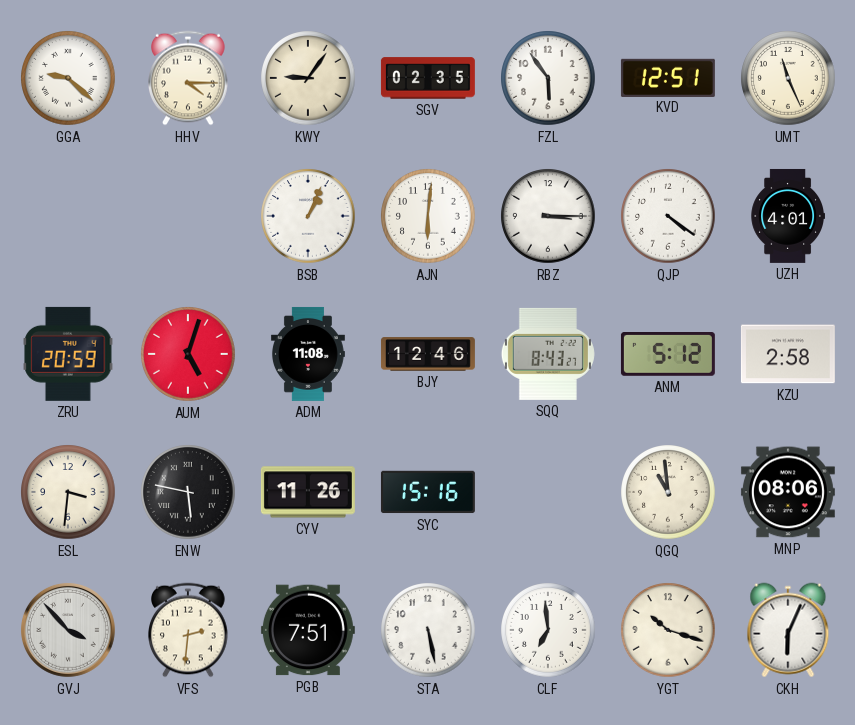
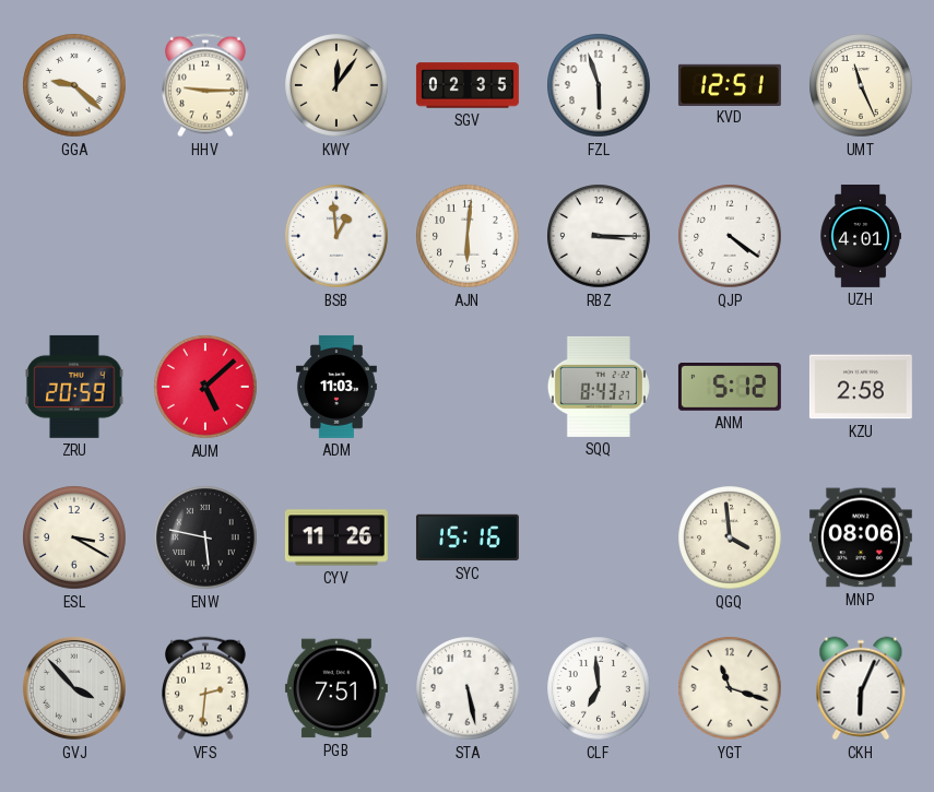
HHV: 4:15 -> 9:15 (205, 85)
KWY: 9:06 -> 12:06 (336, 85)
FZL: 5:54 -> 5:57 (599, 85)
BSB: 1:04 -> 12:59 (336, 236)
AUM: 5:03 -> 5:08 (205, 387)
ADM: 11:08 -> 11:03 (336, 387)
BJY: 12:46 -> none (428, 354)
ESL: 3:31 -> 3:20 (74, 537)
QGQ: 10:59 -> 3:59 (730, 537)
YGT: 10:18 -> 11:18 (730, 688)
